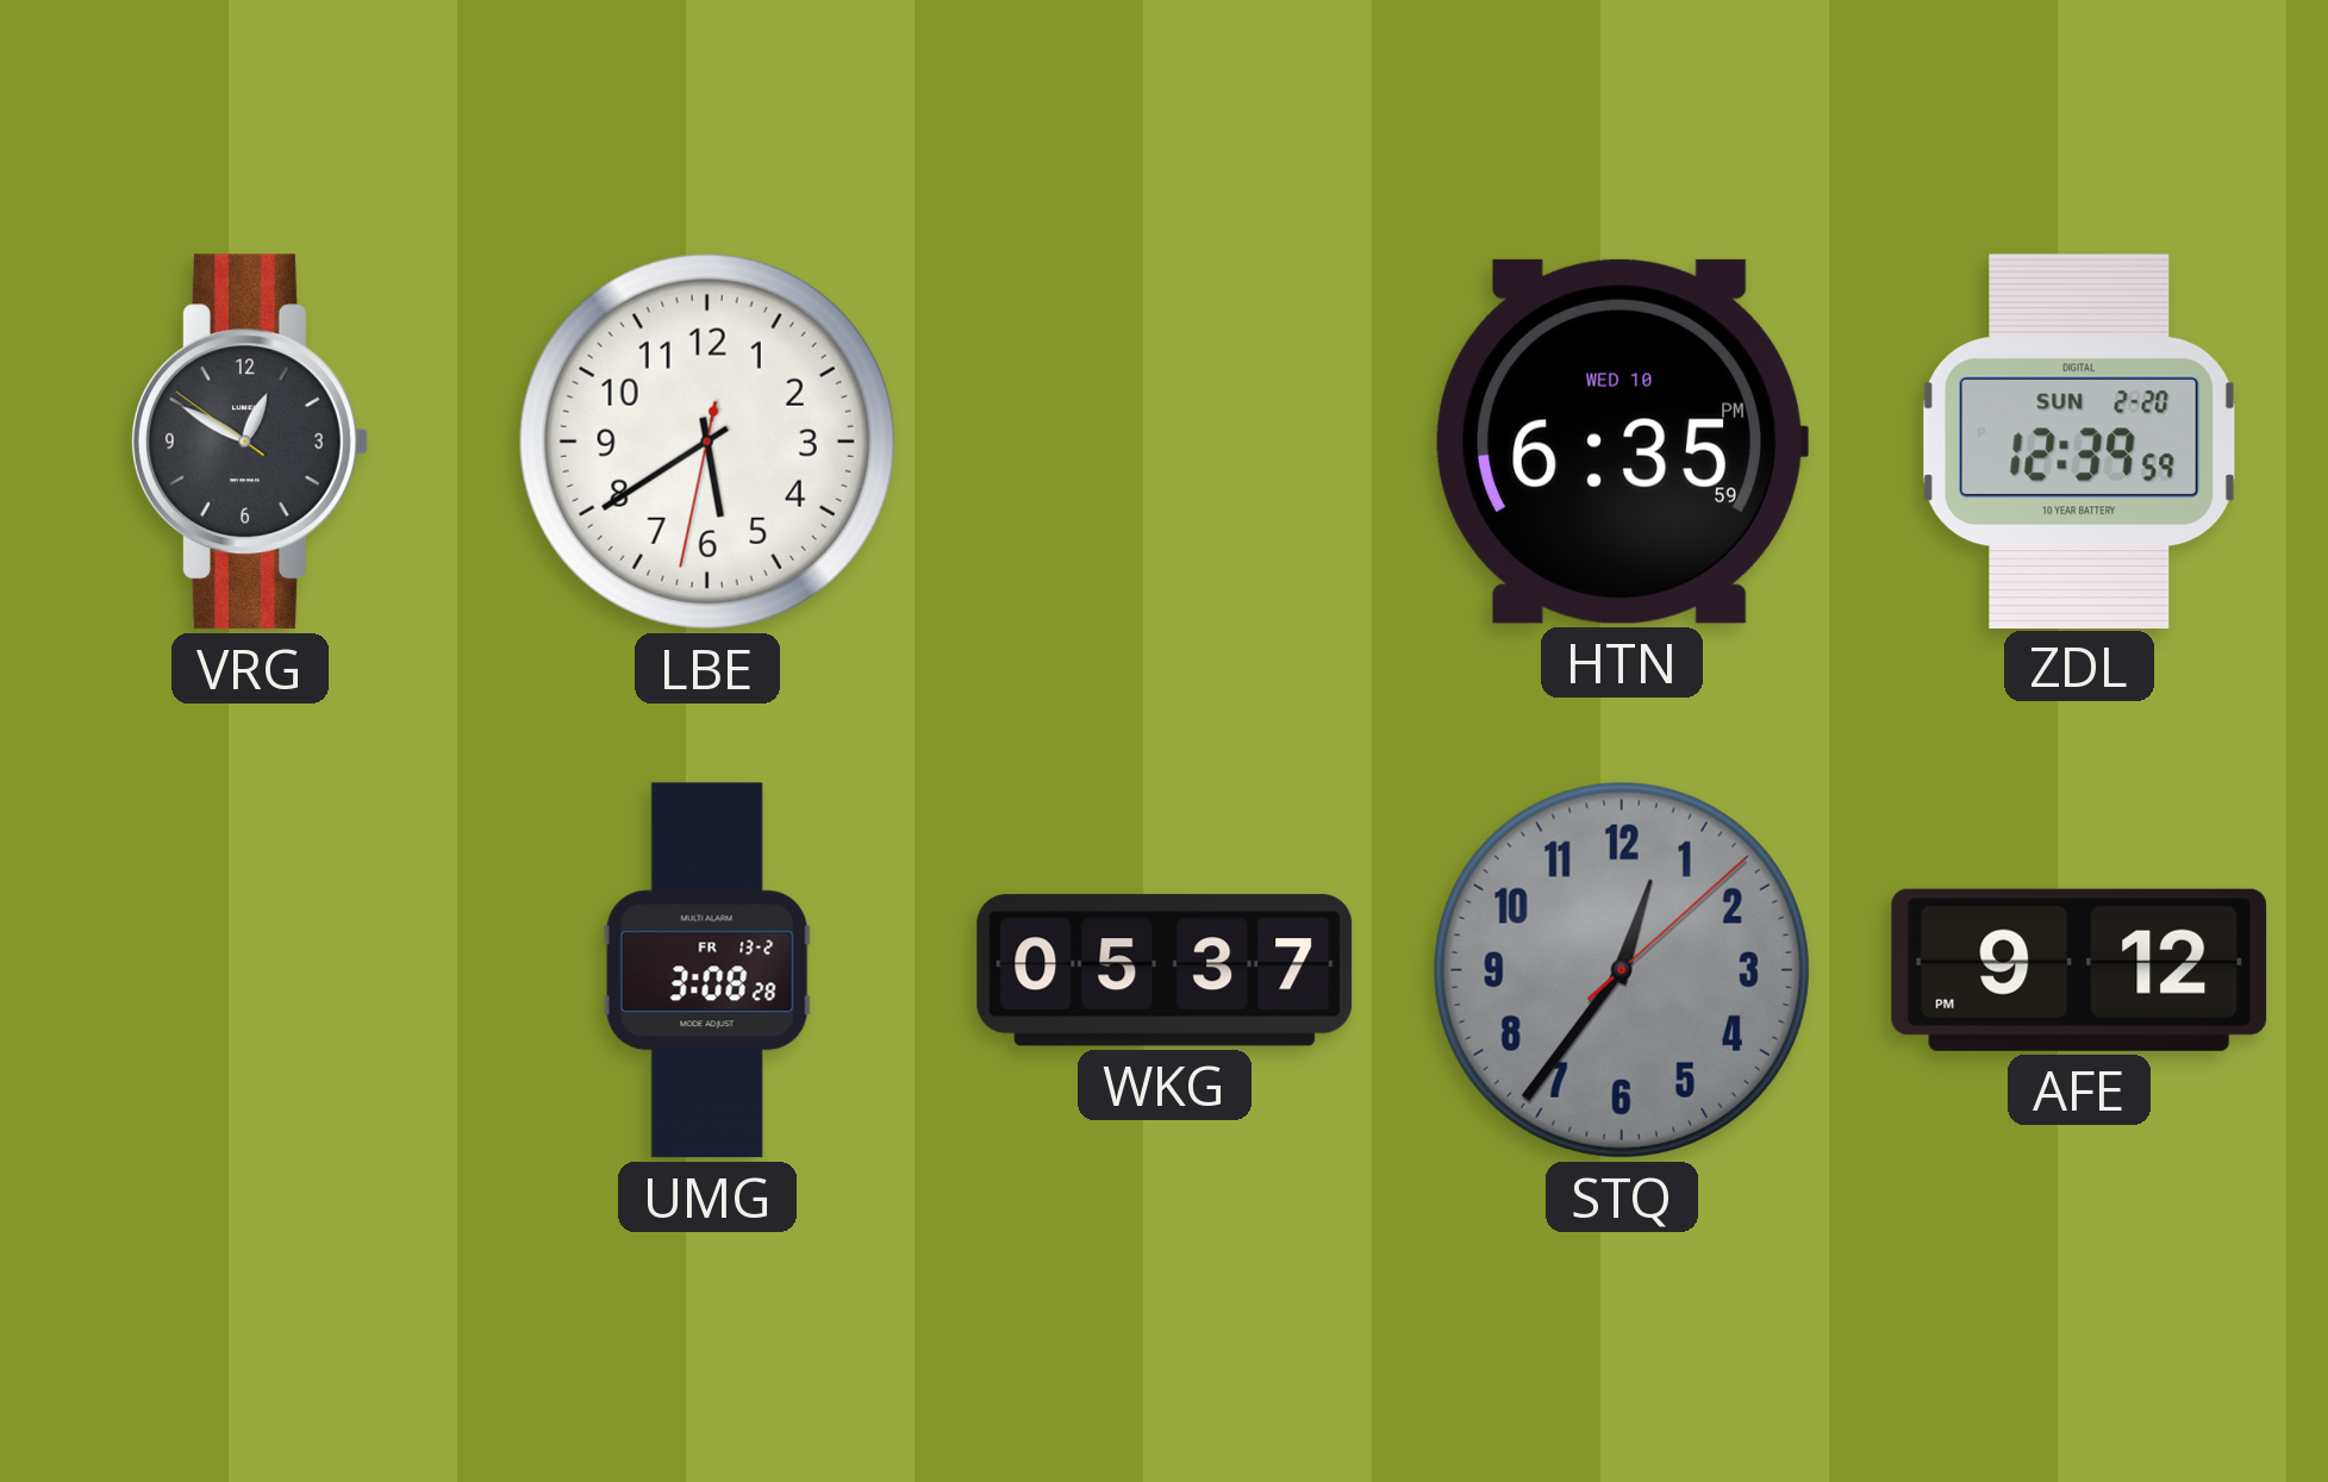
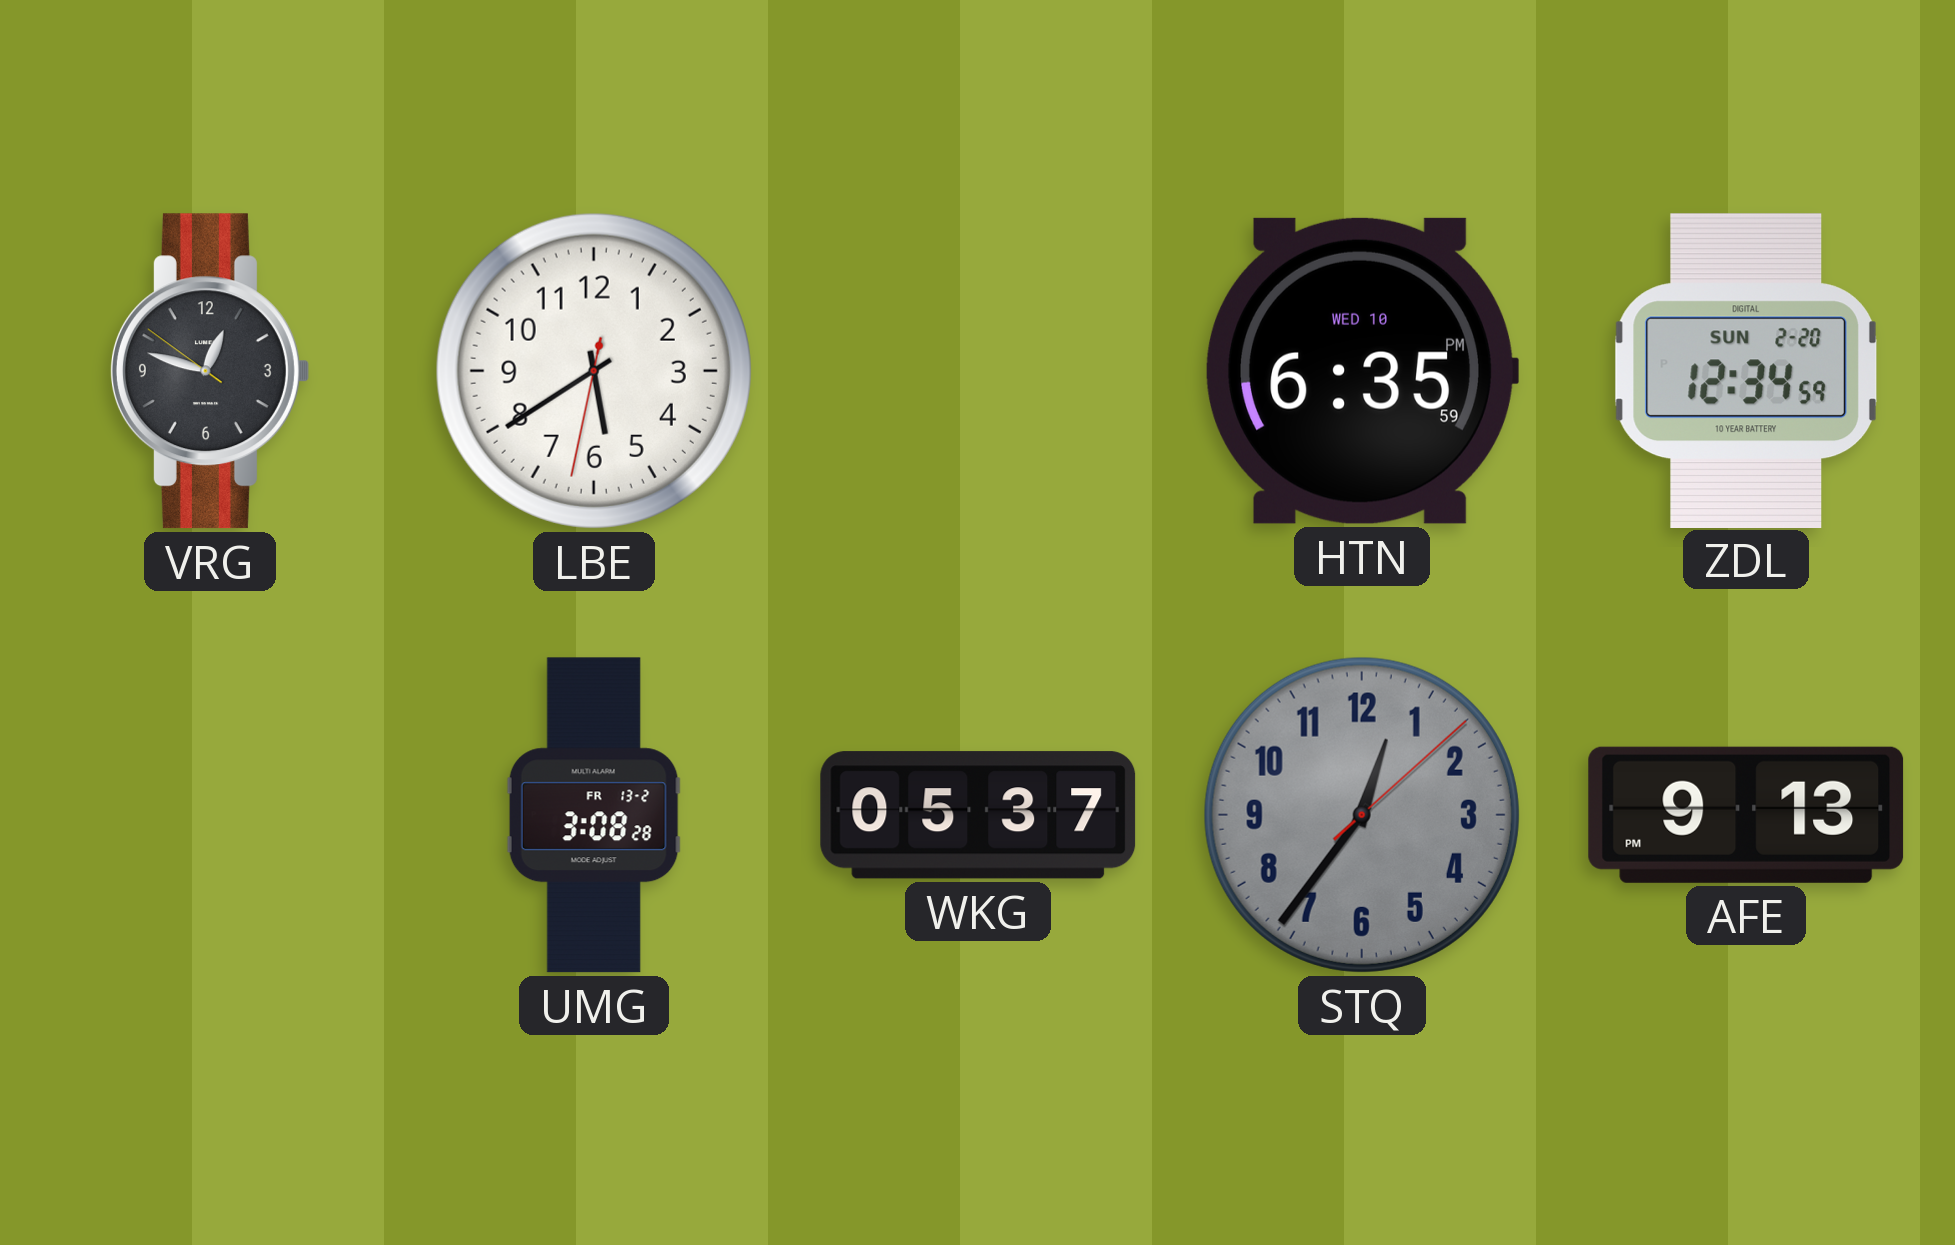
VRG: 12:49 -> 12:47 (209, 371)
ZDL: 12:39 -> 12:34 (1746, 370)
AFE: 9:12 -> 9:13 (1746, 815)
